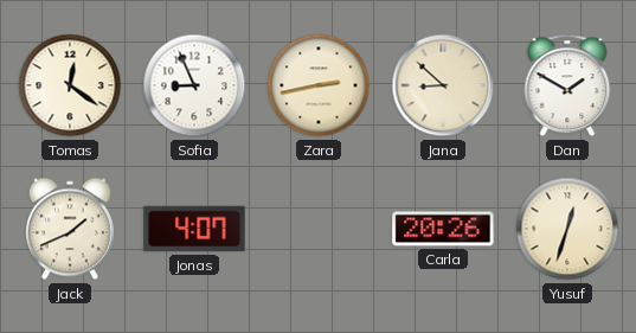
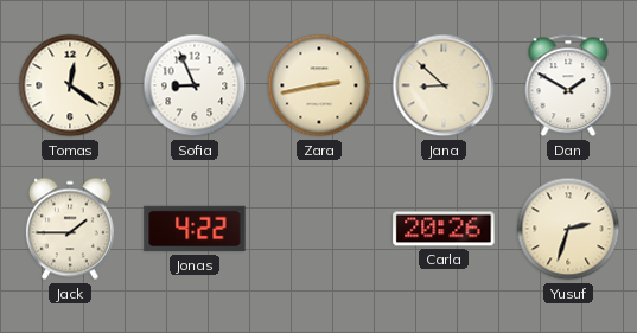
Jack: 1:41 -> 1:45 (70, 229)
Jonas: 4:07 -> 4:22 (195, 229)
Yusuf: 12:33 -> 2:33 (568, 229)
